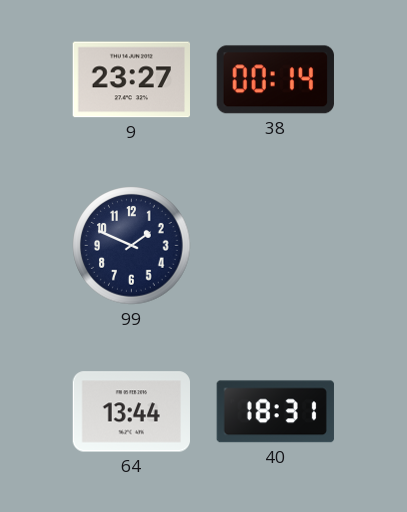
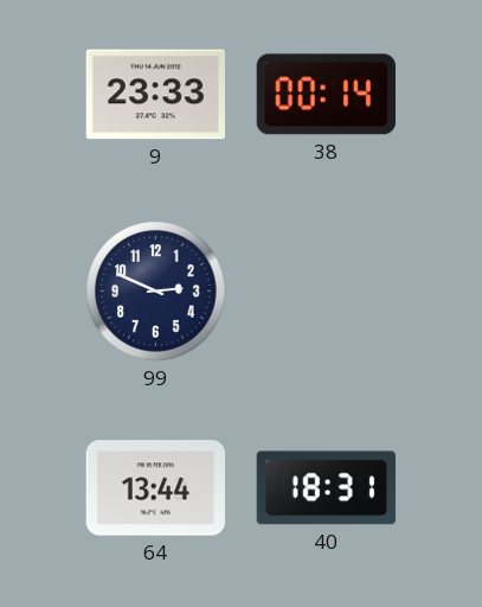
9: 23:27 -> 23:33 (155, 95)
99: 1:49 -> 2:49 (156, 292)
